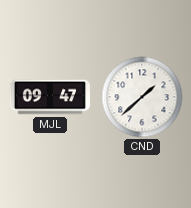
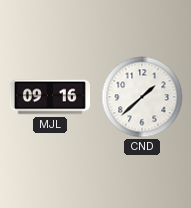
MJL: 09:47 -> 09:16 (49, 97)
